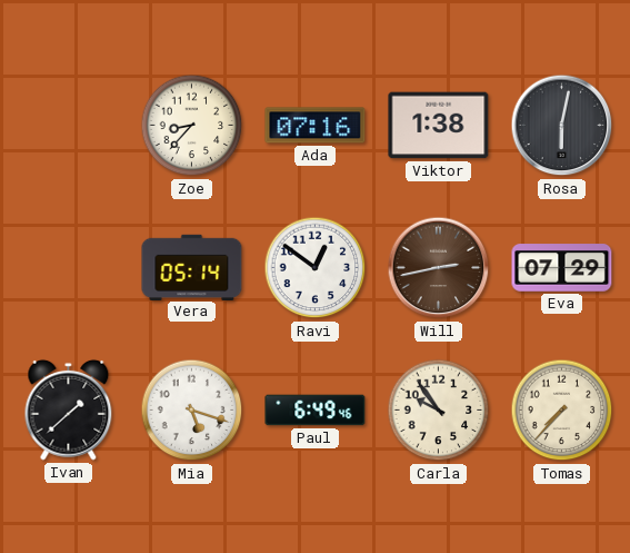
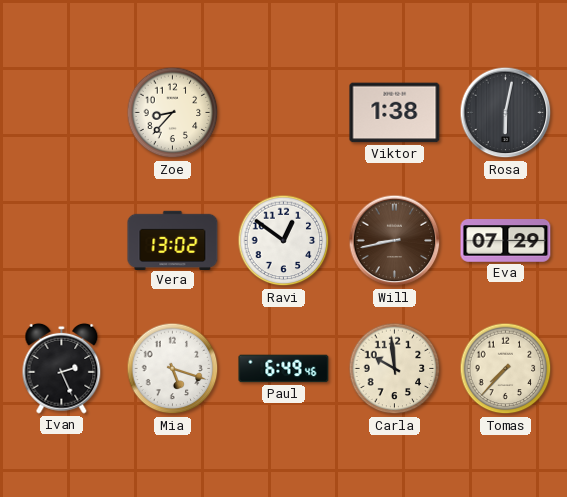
Ada: 07:16 -> none (316, 126)
Vera: 05:14 -> 13:02 (173, 240)
Will: 2:43 -> 8:43 (395, 241)
Ivan: 1:38 -> 2:26 (62, 368)
Carla: 9:54 -> 9:59 (395, 369)
